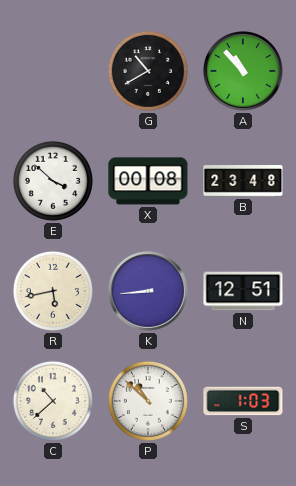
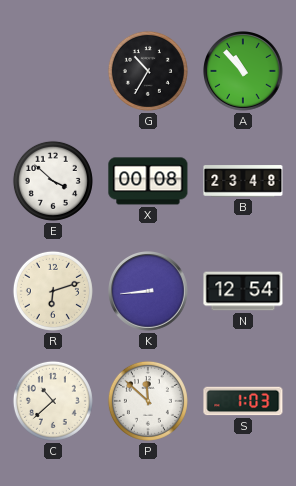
G: 10:40 -> 10:35 (148, 71)
R: 5:43 -> 6:12 (53, 291)
N: 12:51 -> 12:54 (243, 291)
P: 10:52 -> 11:52 (148, 401)
